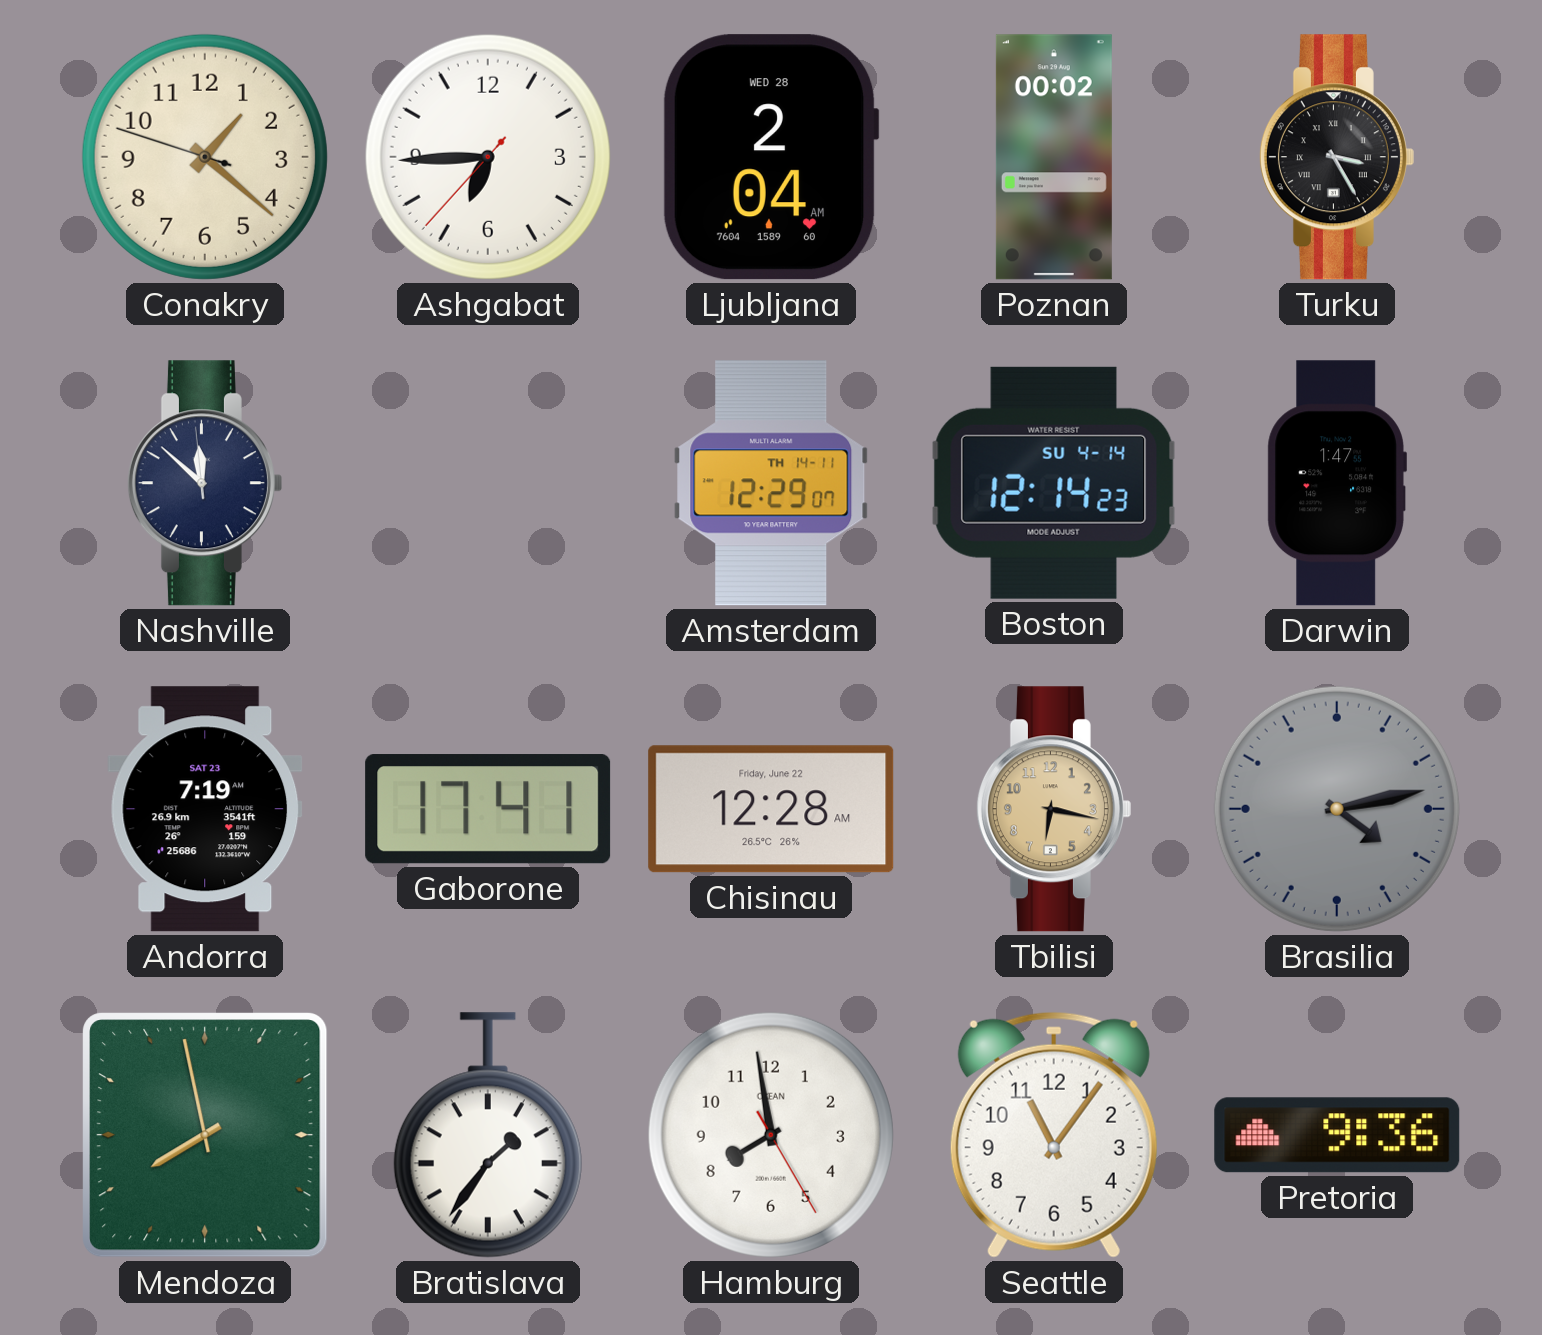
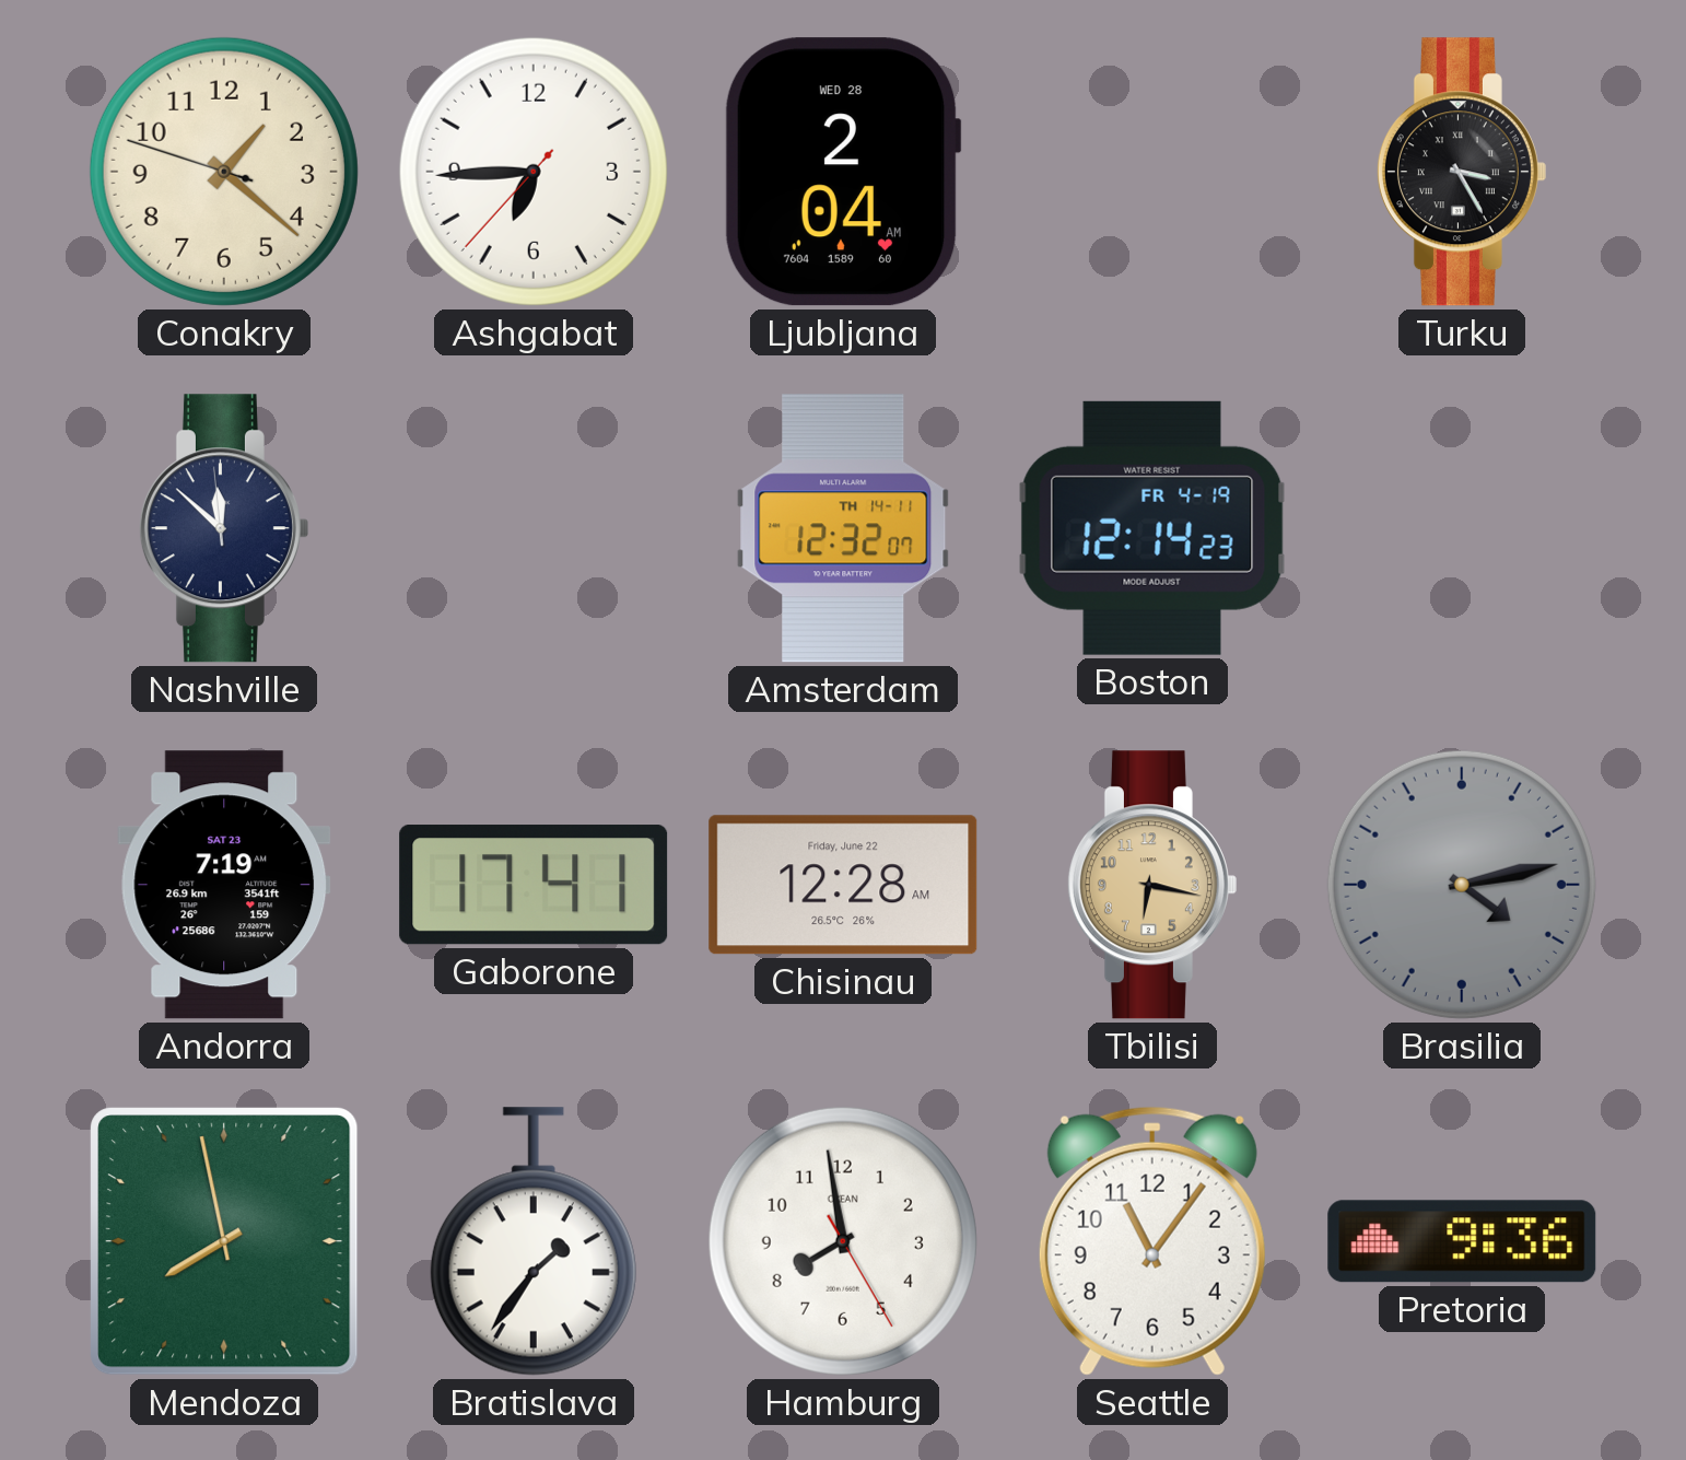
Poznan: 00:02 -> none (1054, 157)
Amsterdam: 12:29 -> 12:32 (843, 528)
Boston date: SU 4-14 -> FR 4-19 (1152, 528)
Darwin: 1:47 -> none (1337, 483)
